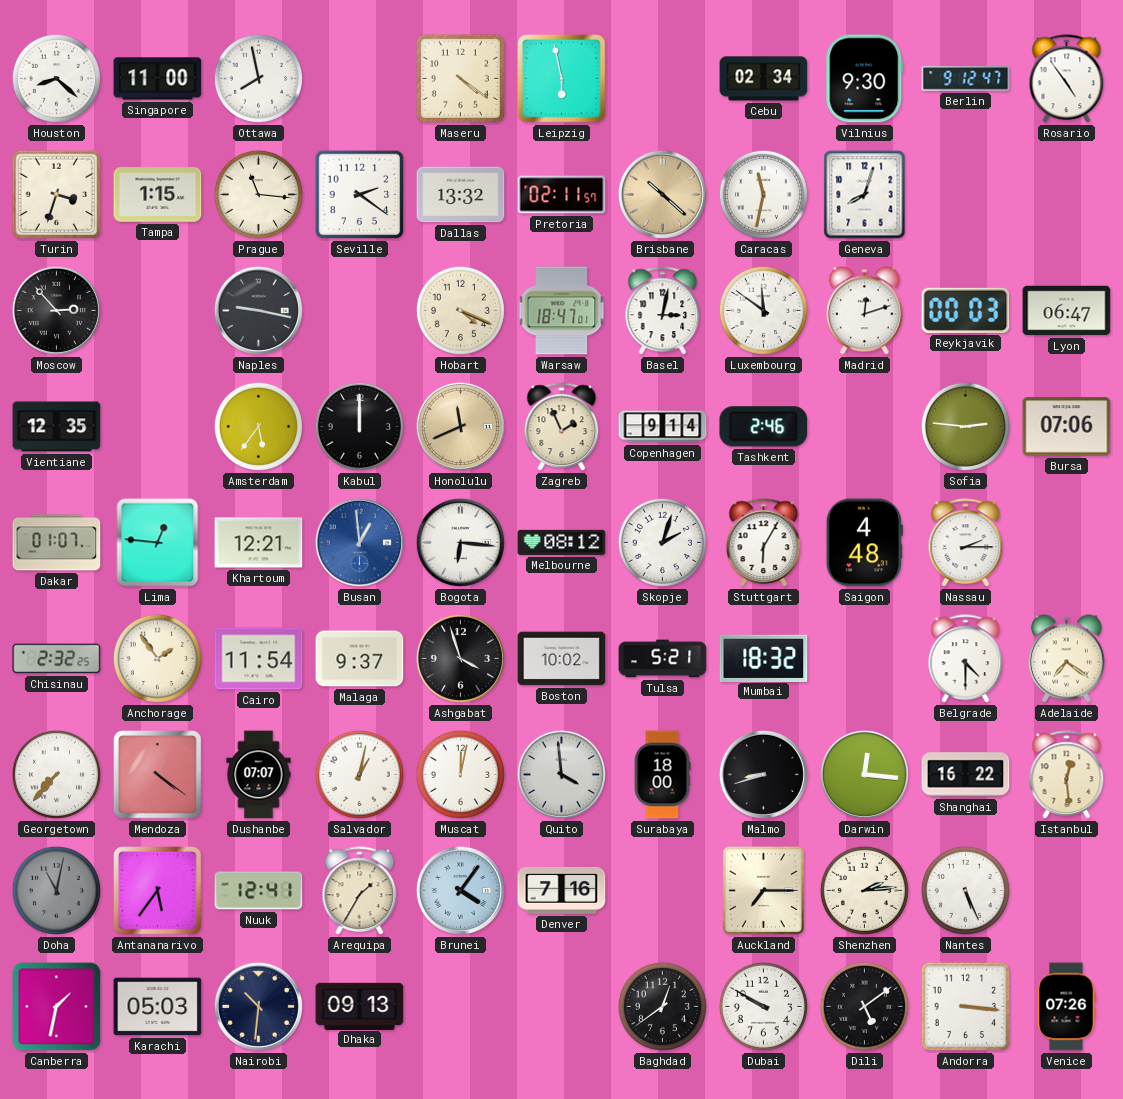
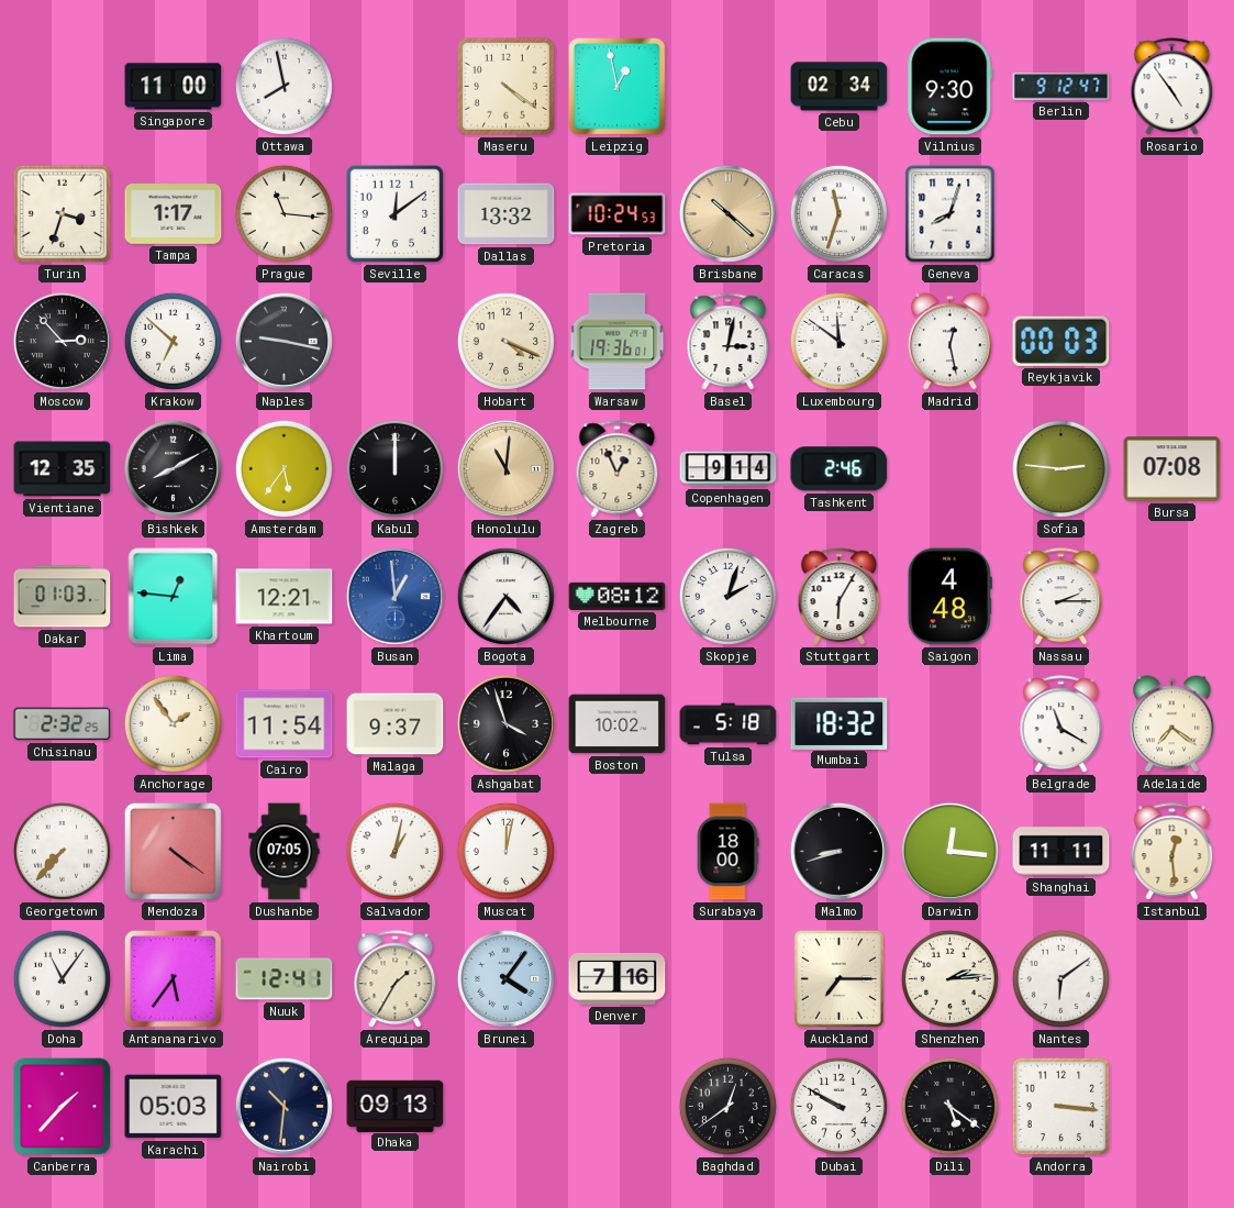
Houston: 8:22 -> none (56, 78)
Leipzig: 5:58 -> 12:58 (618, 87)
Tampa: 1:15 -> 1:17 (174, 214)
Seville: 2:21 -> 12:09 (396, 214)
Pretoria: 02:11 -> 10:24 (618, 214)
Caracas: 11:32 -> 11:33 (838, 213)
Krakow: none -> 6:52 (173, 341)
Warsaw: 18:47 -> 19:36 (618, 342)
Madrid: 12:12 -> 12:28 (949, 342)
Lyon: 06:47 -> none (1067, 311)
Bishkek: none -> 8:10 (173, 468)
Honolulu: 11:41 -> 11:01 (505, 468)
Zagreb: 1:56 -> 12:56 (618, 469)
Bursa: 07:06 -> 07:08 (1172, 469)
Dakar: 01:07 -> 01:03 (63, 597)
Bogota: 6:16 -> 4:36 (505, 596)
Tulsa: 5:21 -> 5:18 (729, 724)
Belgrade: 4:30 -> 11:20 (1061, 724)
Dushanbe: 07:07 -> 07:05 (285, 852)
Quito: 3:59 -> none (561, 774)
Shanghai: 16:22 -> 11:11 (1061, 852)
Doha: 11:02 -> 11:06 (62, 978)
Doha dial: grey -> white (62, 978)
Nantes: 5:26 -> 6:09 (1060, 978)
Canberra: 1:32 -> 1:37 (63, 1107)
Dili: 5:09 -> 5:21 (949, 1106)
Venice: 07:26 -> none (1066, 1007)
